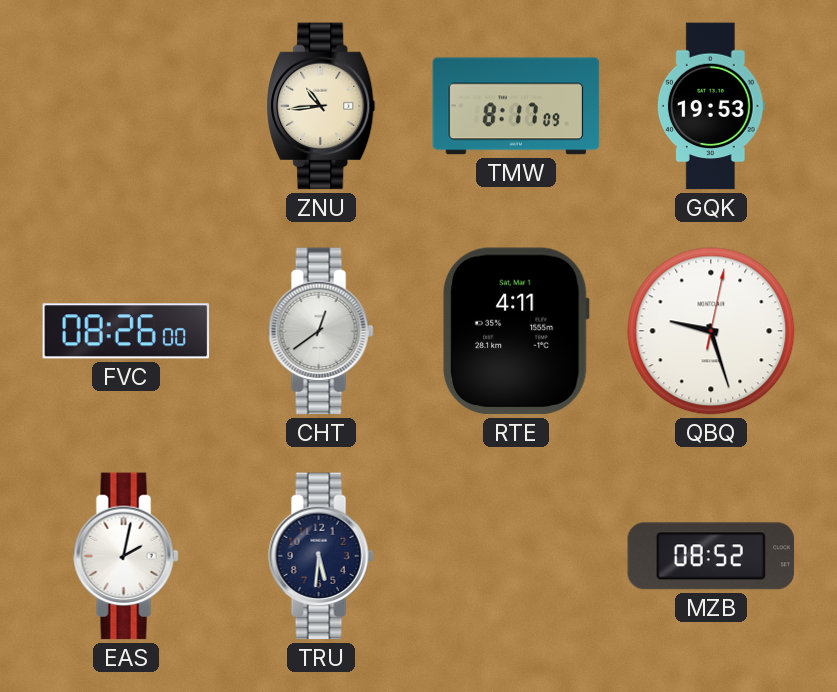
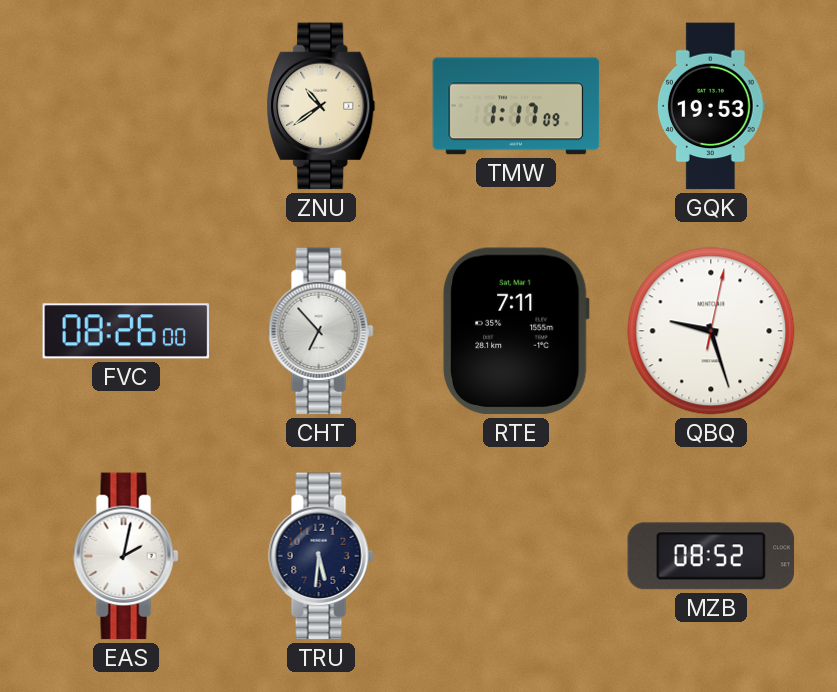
ZNU: 10:44 -> 10:39 (321, 106)
TMW: 8:17 -> 1:17 (516, 106)
CHT: 12:39 -> 6:53 (321, 331)
RTE: 4:11 -> 7:11 (516, 331)
